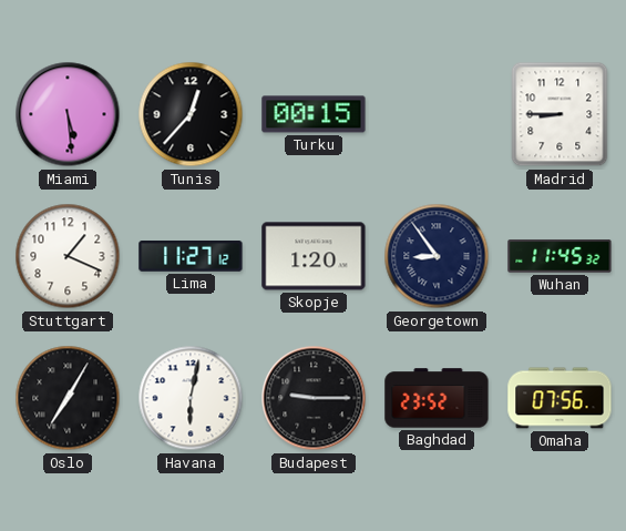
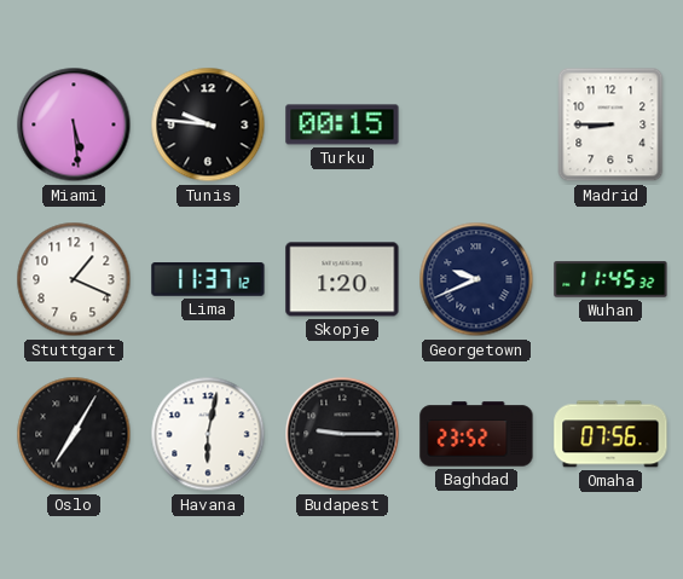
Tunis: 12:37 -> 9:46 (208, 125)
Lima: 11:27 -> 11:37 (208, 279)
Georgetown: 8:54 -> 9:41 (476, 279)
